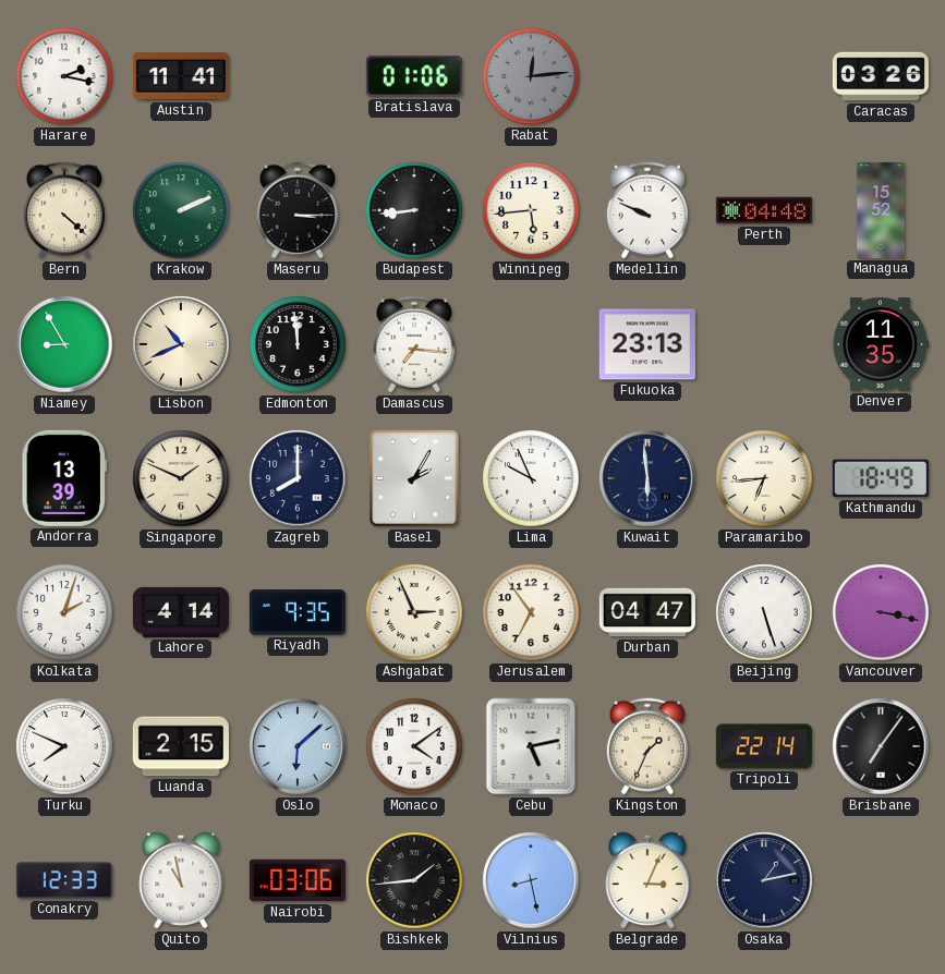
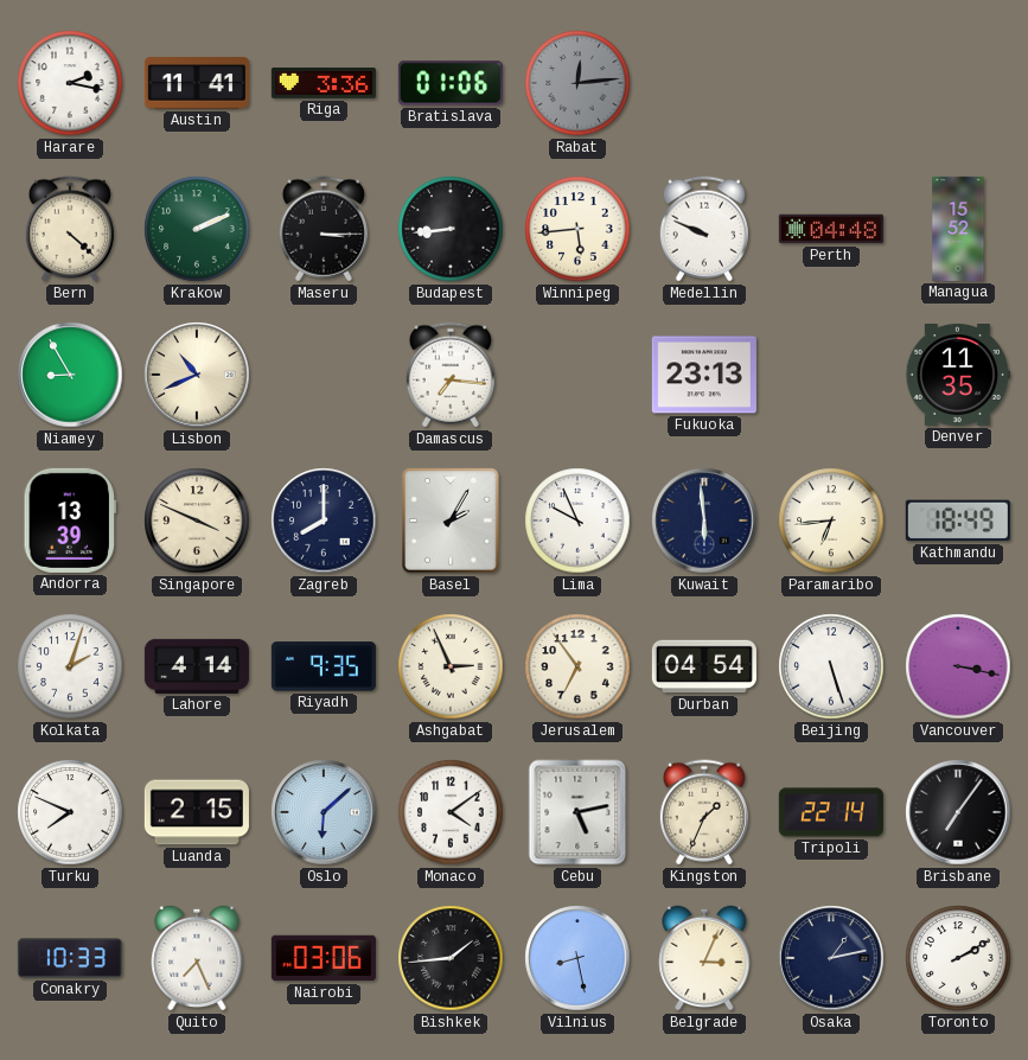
Riga: none -> 3:36 (324, 83)
Caracas: 03:26 -> none (881, 76)
Edmonton: 11:59 -> none (298, 344)
Singapore: 1:49 -> 3:49 (197, 521)
Durban: 04:47 -> 04:54 (704, 666)
Conakry: 12:33 -> 10:33 (70, 958)
Quito: 10:58 -> 7:26 (197, 958)
Toronto: none -> 2:10 (958, 958)
